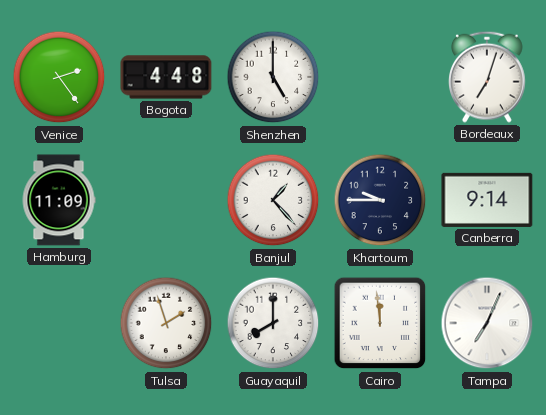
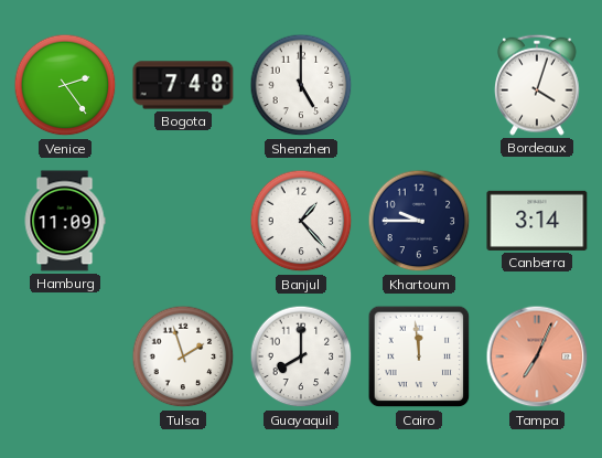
Bogota: 4:48 -> 7:48 (183, 85)
Bordeaux: 7:03 -> 4:03 (538, 85)
Canberra: 9:14 -> 3:14 (537, 221)
Tampa dial: white -> salmon (537, 356)
